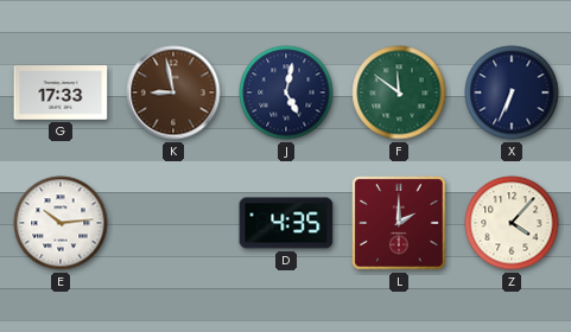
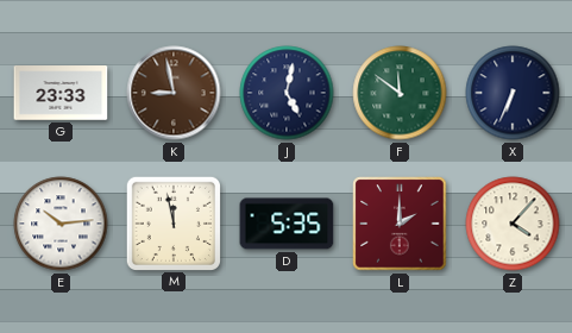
G: 17:33 -> 23:33 (61, 93)
M: none -> 11:58 (172, 222)
D: 4:35 -> 5:35 (287, 224)
